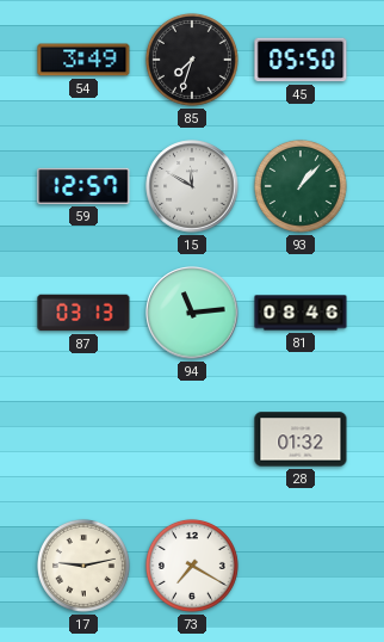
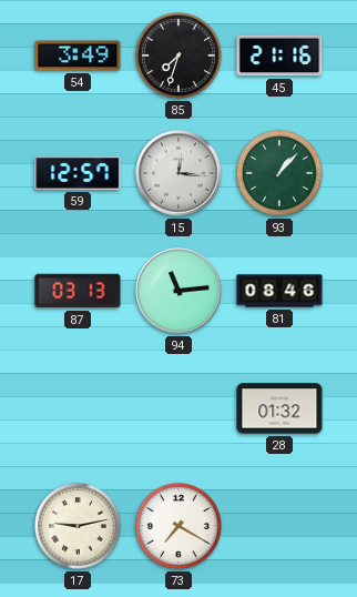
45: 05:50 -> 21:16 (279, 55)
15: 11:50 -> 12:16 (178, 173)
